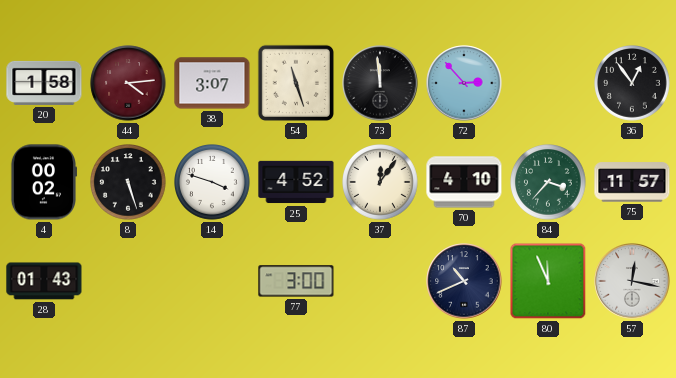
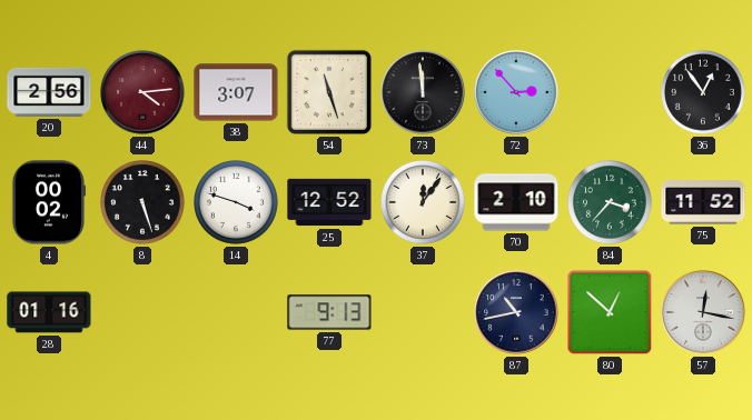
20: 1:58 -> 2:56 (49, 92)
25: 4:52 -> 12:52 (329, 202)
70: 4:10 -> 2:10 (516, 202)
75: 11:57 -> 11:52 (703, 202)
28: 01:43 -> 01:16 (49, 312)
77: 3:00 -> 9:13 (329, 312)
87: 10:41 -> 10:43 (516, 312)
80: 11:56 -> 12:52 (610, 312)
